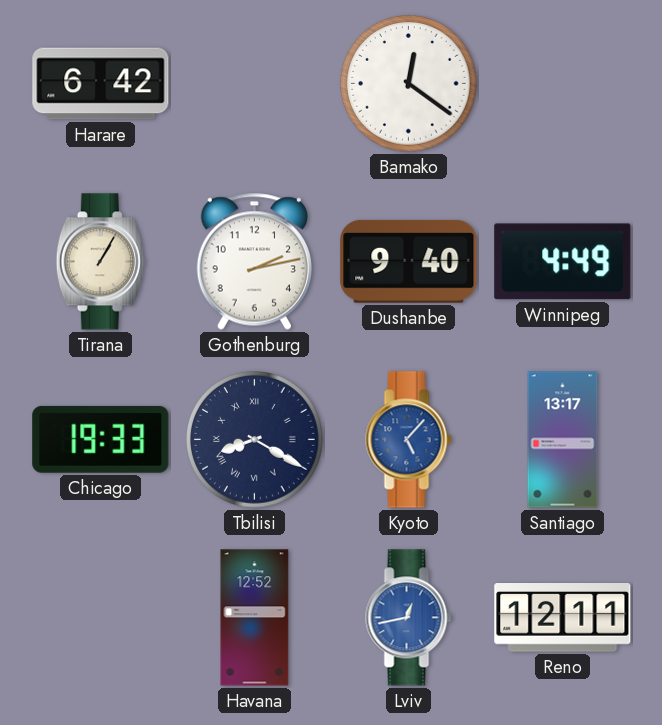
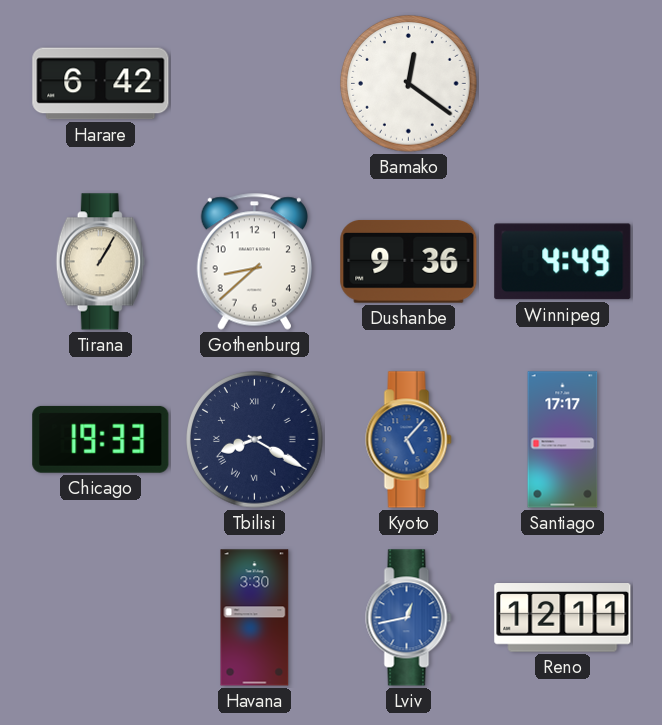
Gothenburg: 2:13 -> 8:38 (254, 261)
Dushanbe: 9:40 -> 9:36 (409, 261)
Santiago: 13:17 -> 17:17 (563, 440)
Havana: 12:52 -> 3:30 (255, 618)
